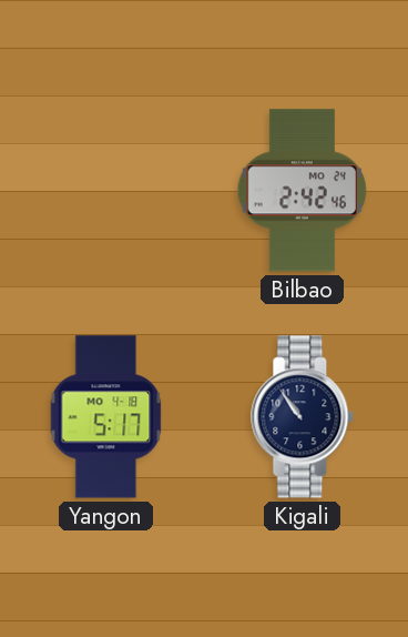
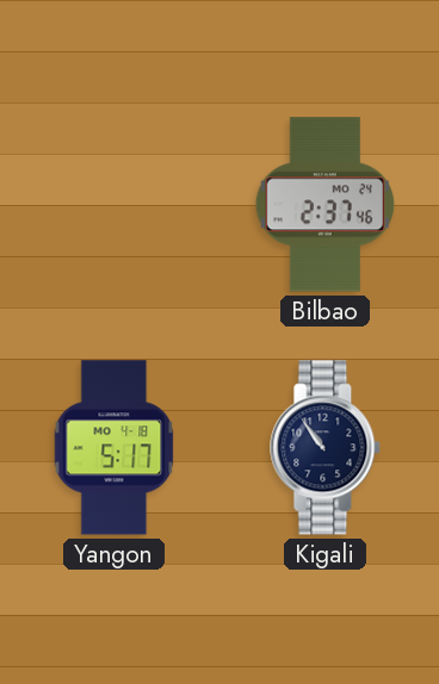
Bilbao: 2:42 -> 2:37 (324, 205)
